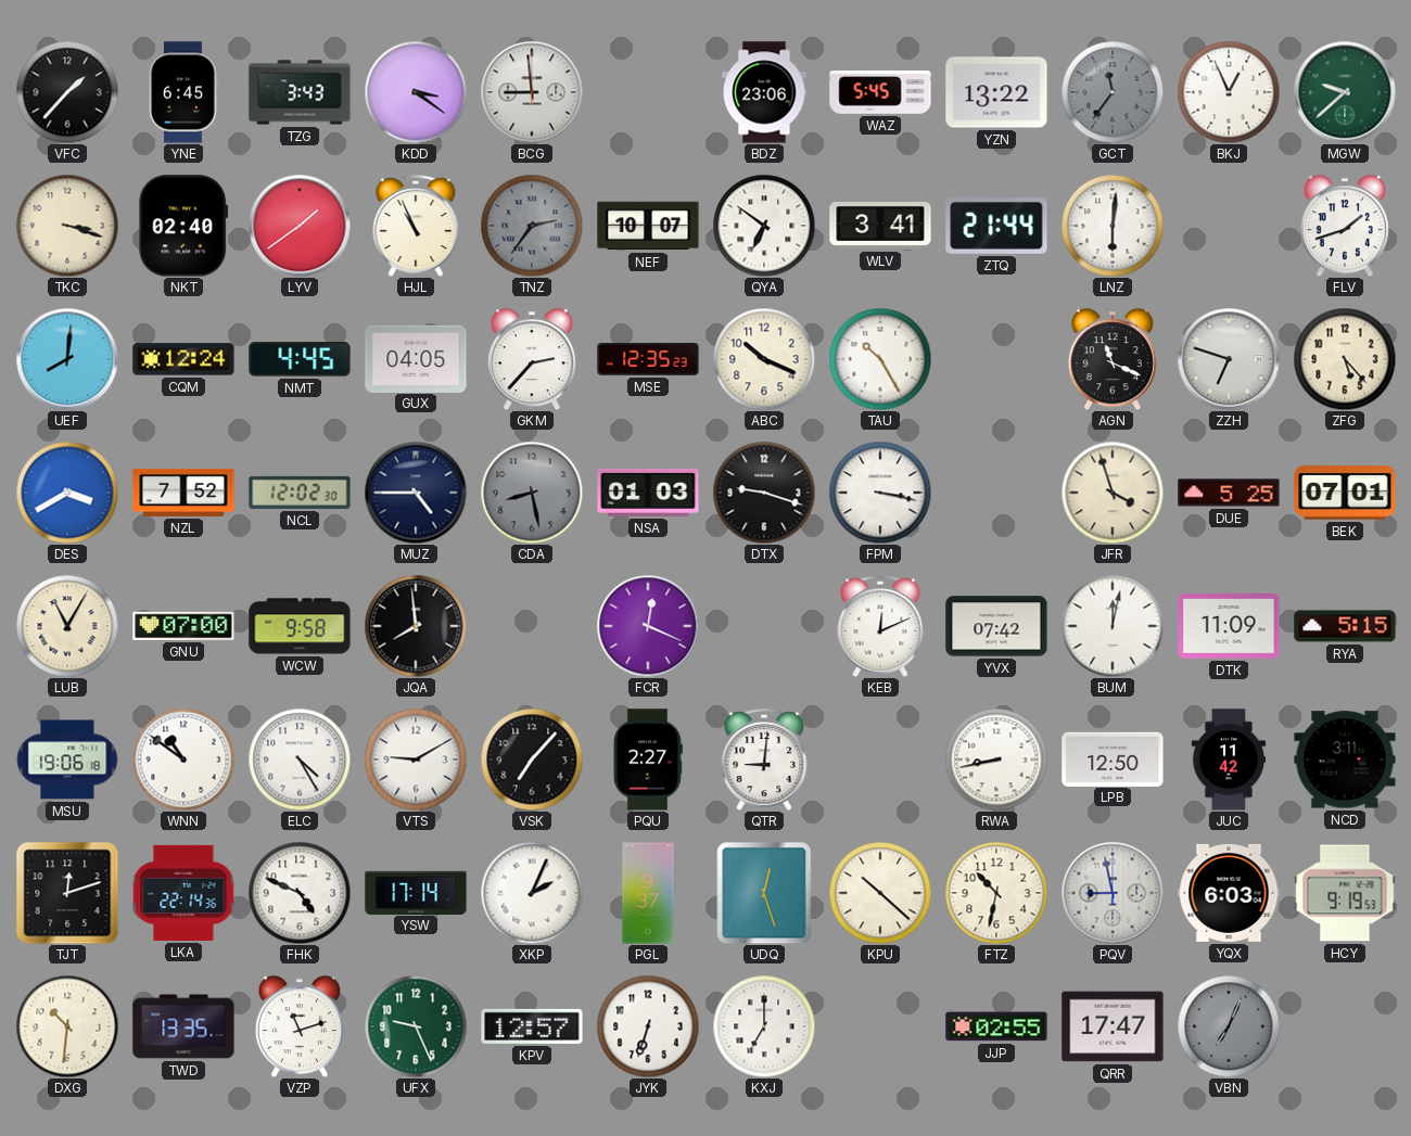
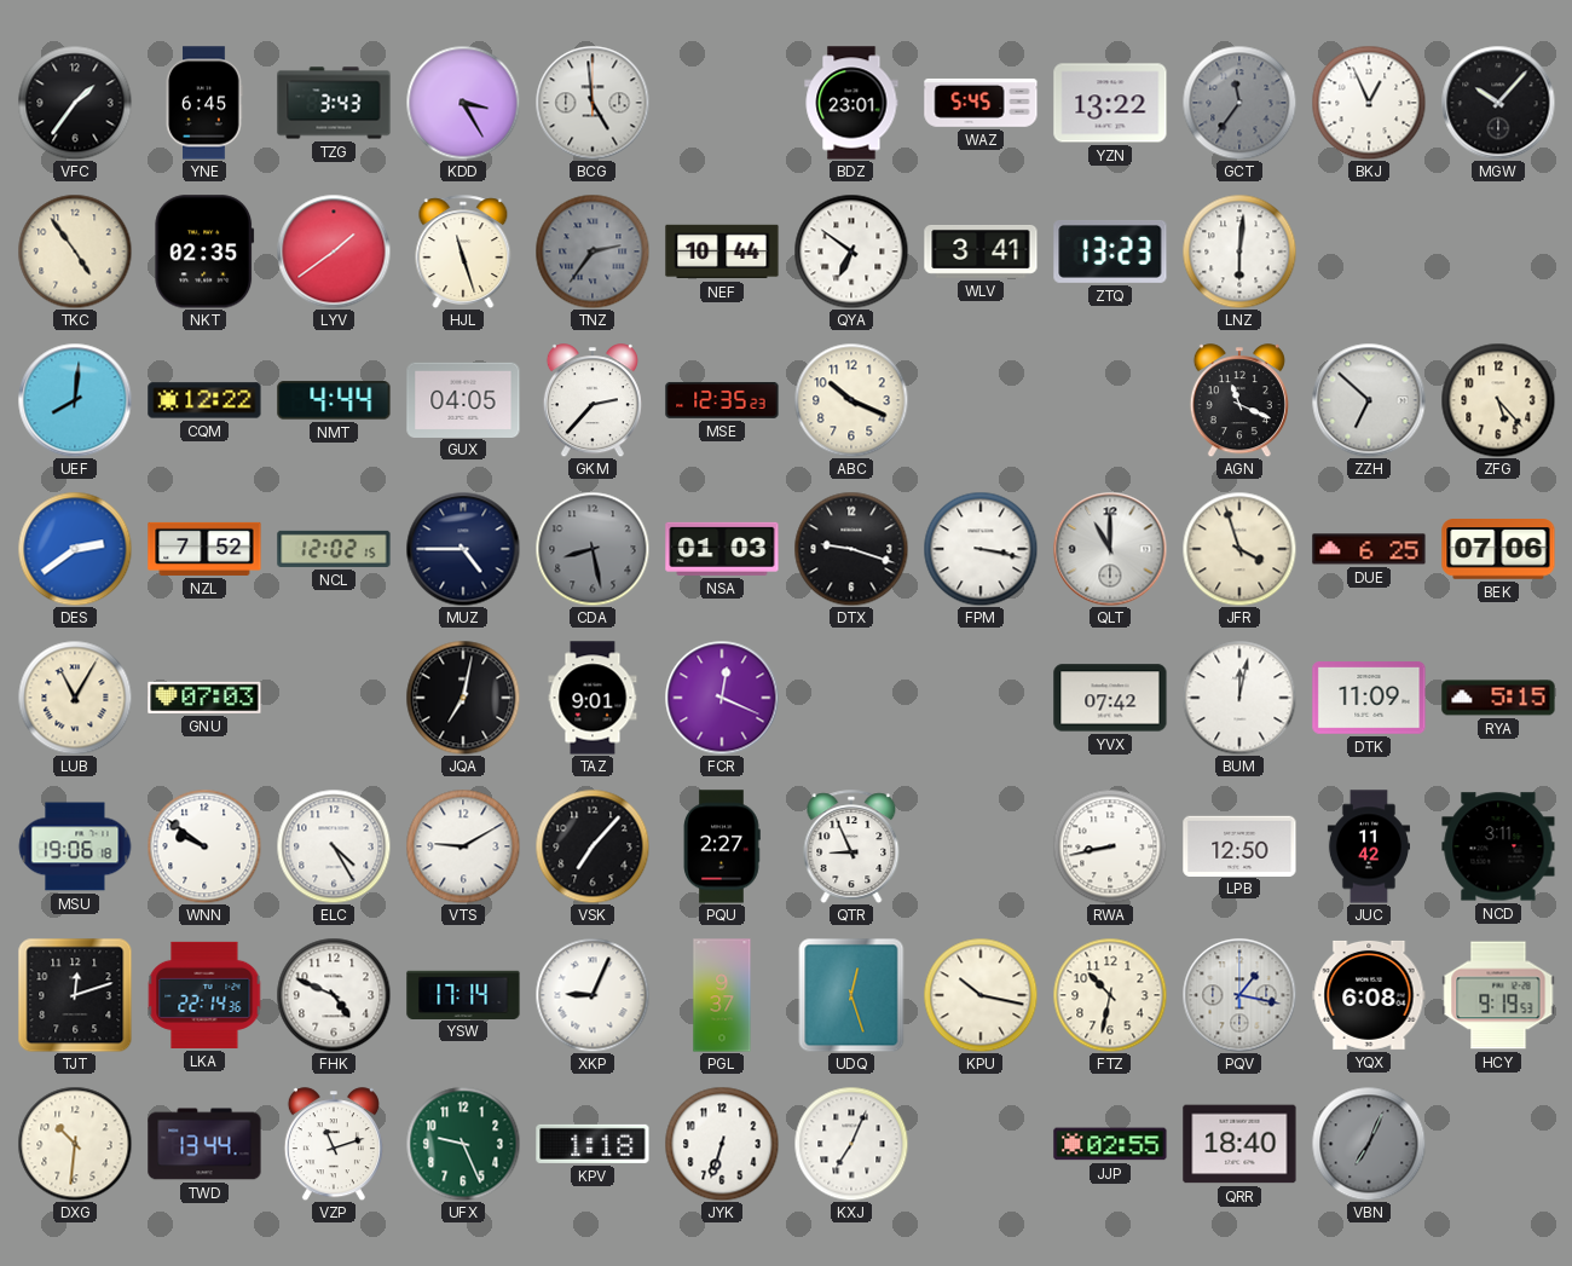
VFC: 1:37 -> 1:36 (75, 103)
KDD: 3:21 -> 3:25 (463, 103)
BCG: 8:59 -> 4:59 (593, 103)
BDZ: 23:06 -> 23:01 (851, 103)
MGW: 9:38 -> 10:07 (1498, 103)
MGW dial: green -> black (1498, 103)
TKC: 3:18 -> 4:54 (75, 252)
NKT: 02:40 -> 02:35 (204, 252)
HJL: 10:56 -> 11:27 (463, 252)
NEF: 10:07 -> 10:44 (722, 252)
ZTQ: 21:44 -> 13:23 (1110, 252)
FLV: 1:42 -> none (1345, 226)
CQM: 12:24 -> 12:22 (204, 400)
NMT: 4:45 -> 4:44 (334, 400)
TAU: 10:25 -> none (880, 359)
ZZH: 6:48 -> 6:52 (1369, 400)
DES: 3:40 -> 2:39 (75, 549)
NCL: 12:02:30 -> 12:02:15 (334, 549)
QLT: none -> 11:00 (1110, 549)
DUE: 5:25 -> 6:25 (1369, 549)
BEK: 07:01 -> 07:06 (1498, 549)
GNU: 07:00 -> 07:03 (204, 698)
WCW: 9:58 -> none (300, 626)
JQA: 7:59 -> 7:02 (463, 698)
TAZ: none -> 9:01 (593, 698)
KEB: 12:11 -> none (880, 626)
WNN: 10:51 -> 9:51 (204, 846)
QTR: 9:01 -> 8:56 (851, 846)
XKP: 2:04 -> 9:04 (593, 995)
KPU: 10:22 -> 10:17 (981, 995)
PQV: 8:58 -> 1:17 (1239, 995)
YQX: 6:03 -> 6:08 (1369, 995)
TWD: 13:35 -> 13:44 (204, 1144)
KPV: 12:57 -> 1:18 (593, 1144)
KXJ: 7:00 -> 7:04 (851, 1144)
QRR: 17:47 -> 18:40 (1239, 1144)
